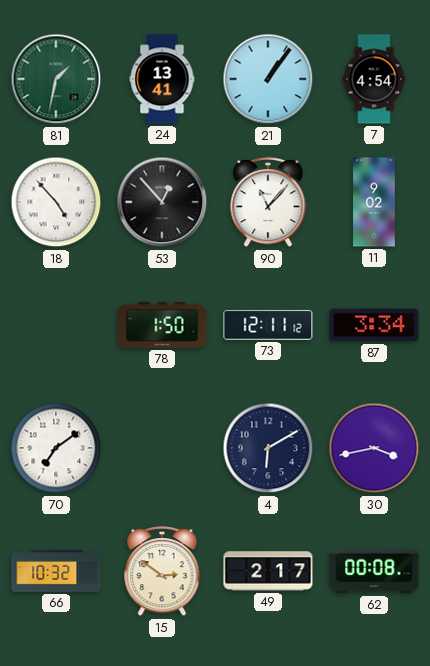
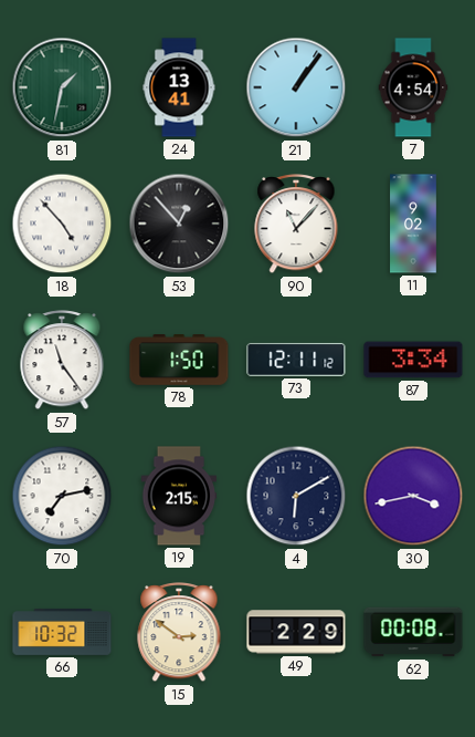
57: none -> 11:24 (62, 361)
70: 7:09 -> 7:13 (62, 496)
19: none -> 2:15 (179, 496)
49: 2:17 -> 2:29 (296, 632)
